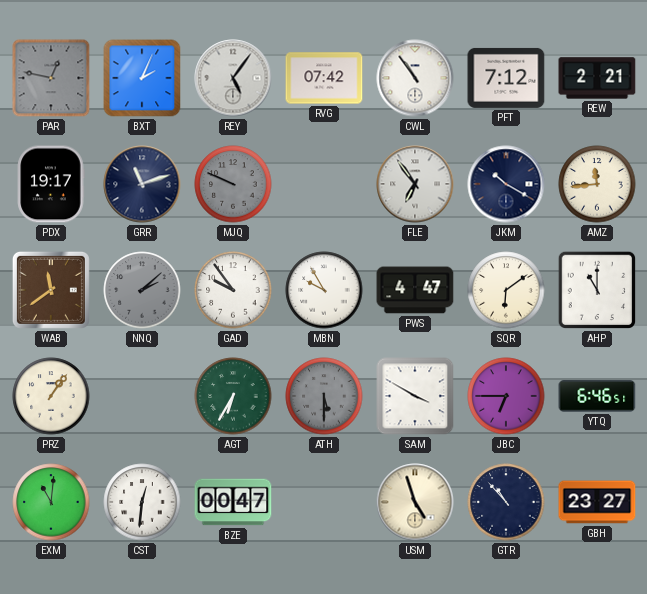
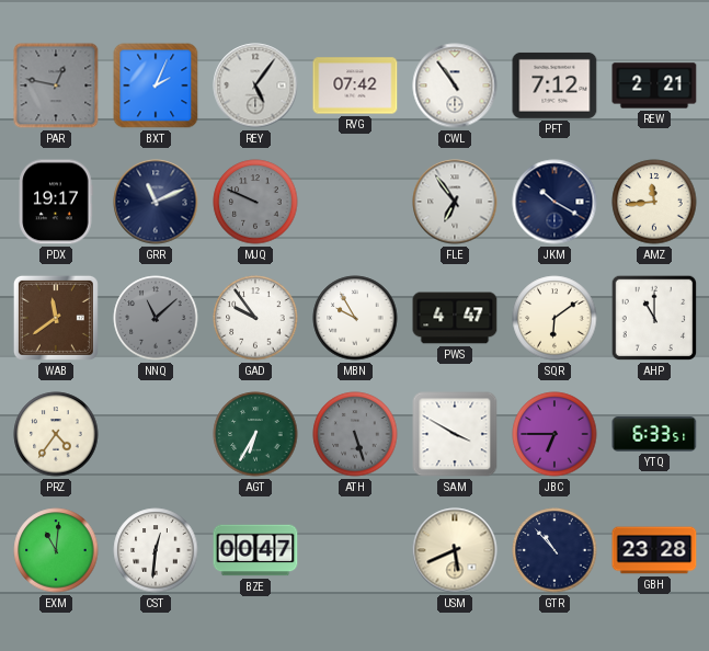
GRR: 11:12 -> 11:11 (156, 202)
NNQ: 2:08 -> 11:08 (156, 318)
PRZ: 1:06 -> 4:36 (56, 434)
ATH: 5:30 -> 5:27 (355, 434)
YTQ: 6:46 -> 6:33 (654, 434)
USM: 4:57 -> 5:41 (455, 550)
GBH: 23:27 -> 23:28 (654, 550)
